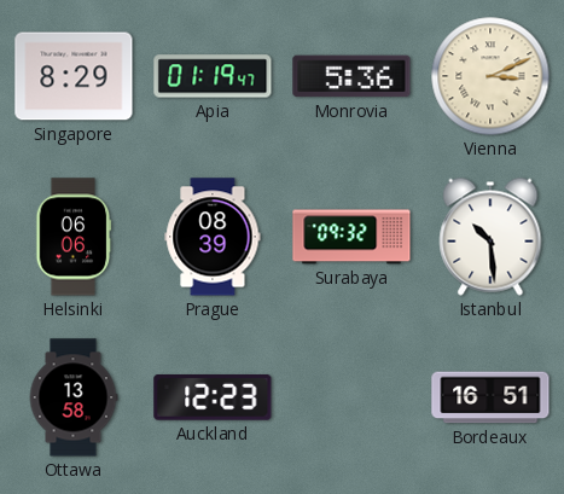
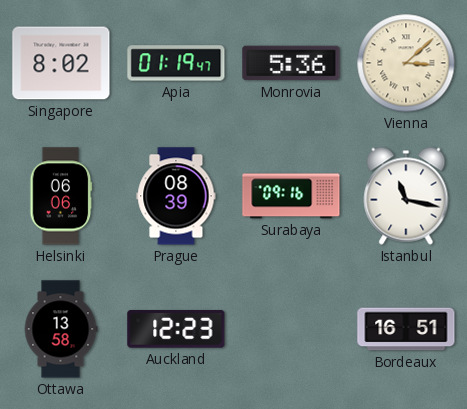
Singapore: 8:29 -> 8:02 (61, 63)
Vienna: 3:11 -> 3:08 (406, 63)
Surabaya: 09:32 -> 09:16 (291, 196)
Istanbul: 10:29 -> 11:17 (406, 196)
